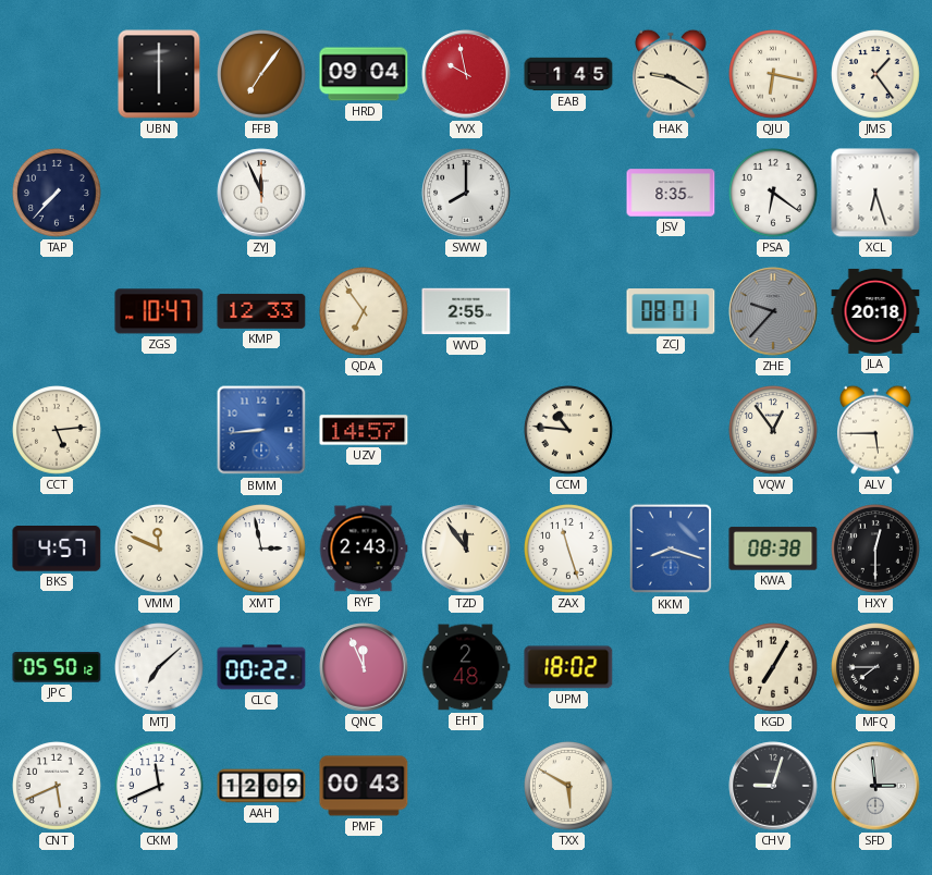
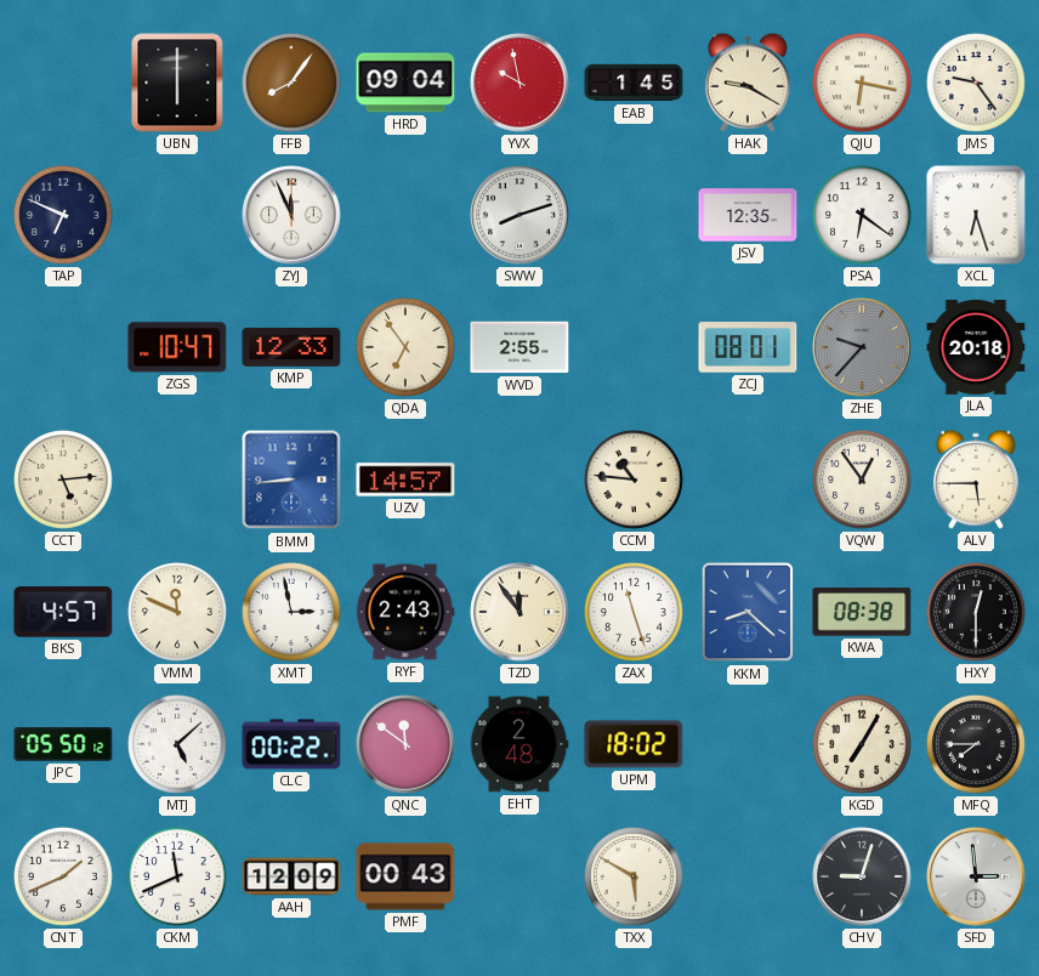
FFB: 7:06 -> 8:06 (293, 84)
JMS: 1:24 -> 9:24 (977, 84)
TAP: 7:37 -> 6:49 (64, 216)
SWW: 8:00 -> 8:12 (519, 215)
JSV: 8:35 -> 12:35 (748, 215)
KKM: 8:18 -> 8:22 (748, 612)
MTJ: 7:08 -> 5:08 (178, 745)
QNC: 11:56 -> 11:51 (405, 744)
CNT: 5:41 -> 1:41 (64, 878)
